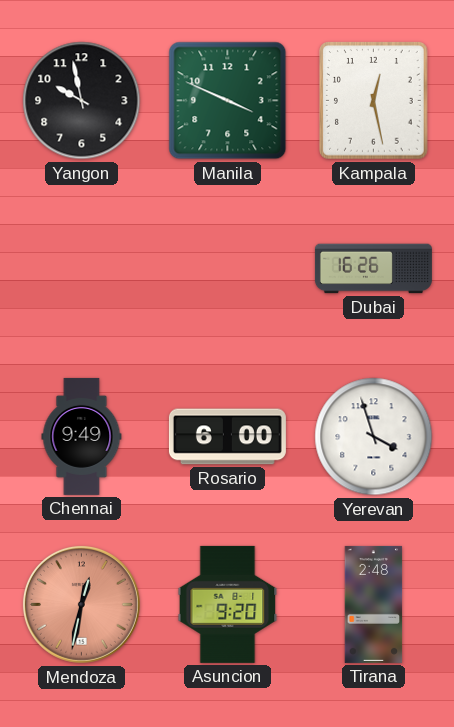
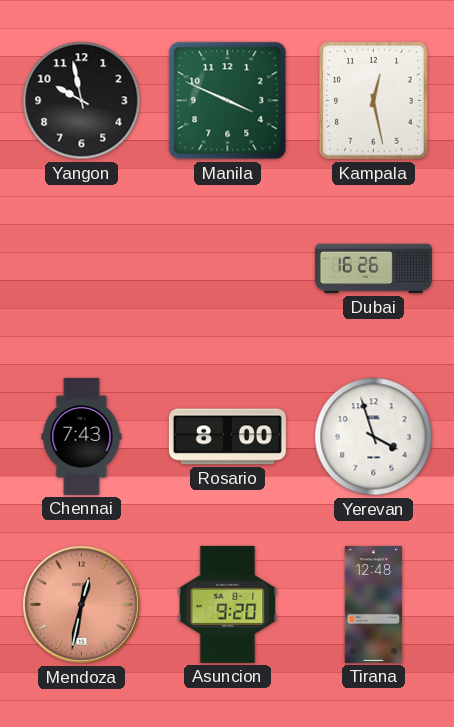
Chennai: 9:49 -> 7:43 (82, 436)
Rosario: 6:00 -> 8:00 (227, 437)
Tirana: 2:48 -> 12:48 (374, 604)
